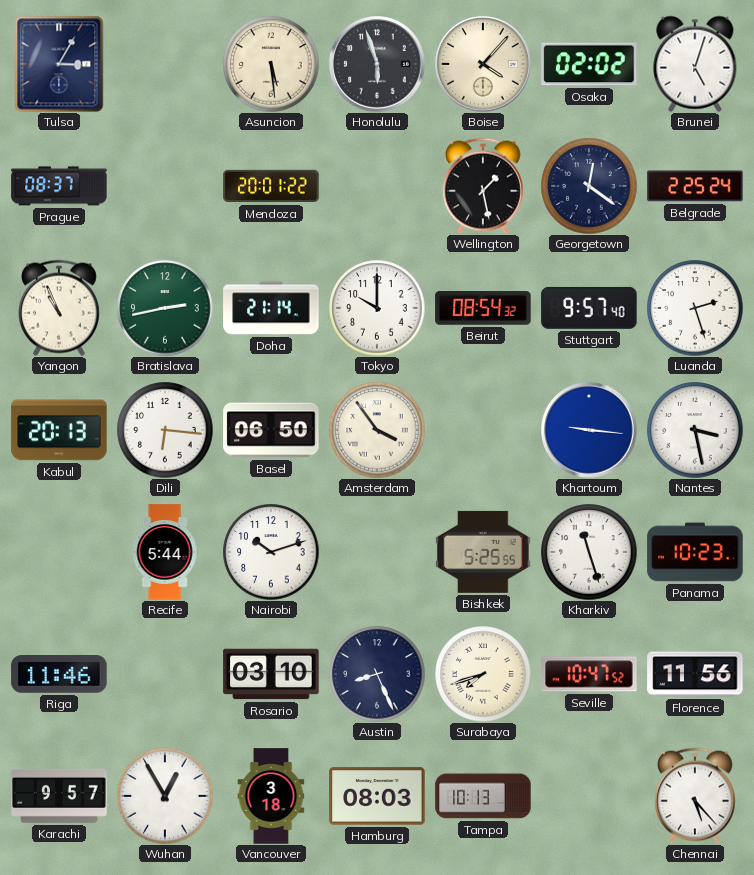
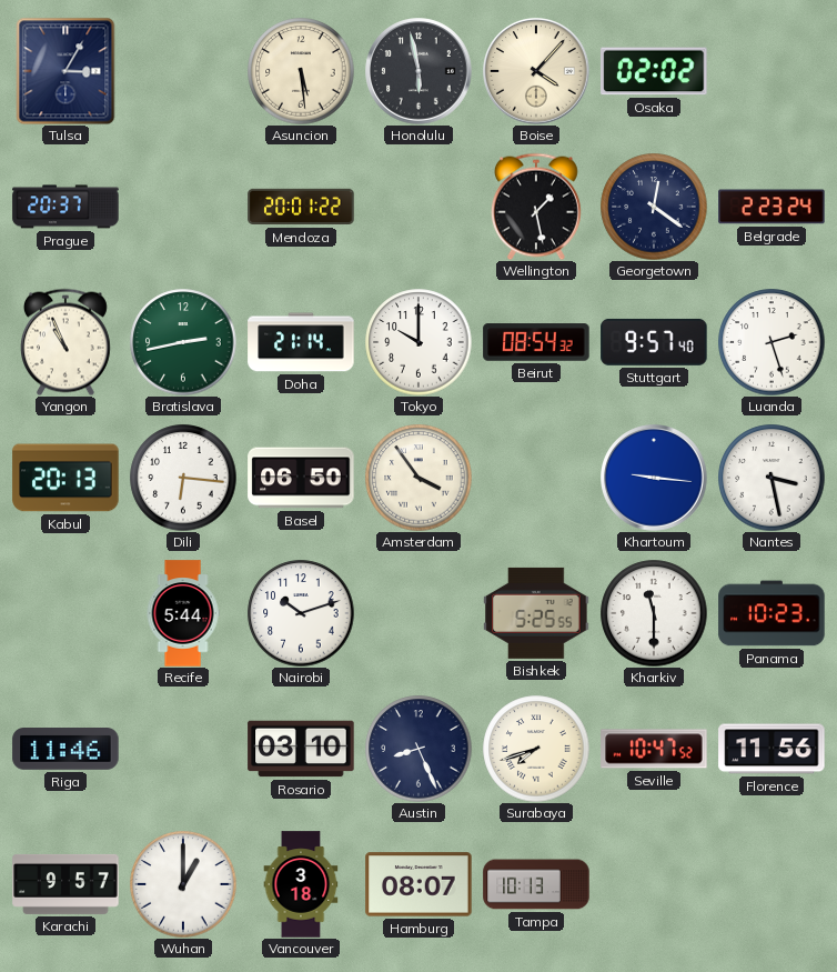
Honolulu: 5:57 -> 5:58 (418, 71)
Brunei: 5:03 -> none (695, 64)
Prague: 08:37 -> 20:37 (65, 207)
Belgrade: 2:25 -> 2:23 (772, 207)
Kharkiv: 11:27 -> 11:30 (654, 613)
Wuhan: 12:55 -> 1:00 (183, 884)
Hamburg: 08:03 -> 08:07 (418, 884)
Chennai: 5:23 -> none (695, 796)
